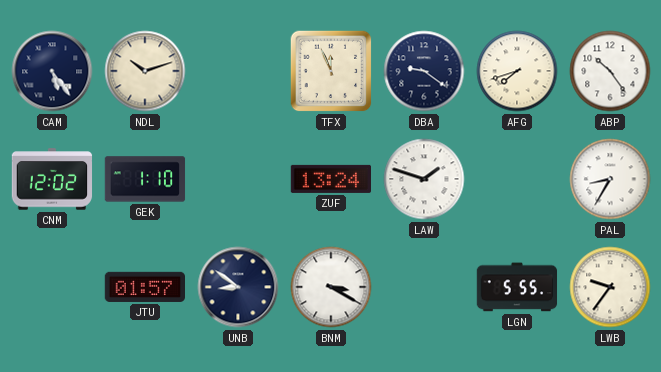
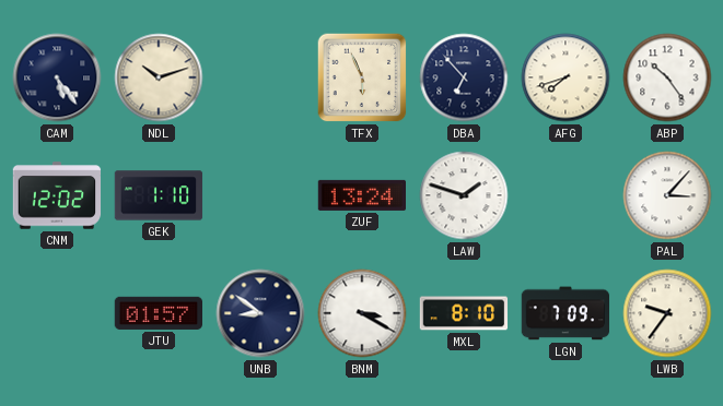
TFX: 11:56 -> 5:56 (362, 77)
DBA: 9:21 -> 6:53 (464, 77)
PAL: 8:35 -> 3:07 (667, 195)
MXL: none -> 8:10 (464, 313)
LGN: 5:55 -> 7:09 (565, 313)
